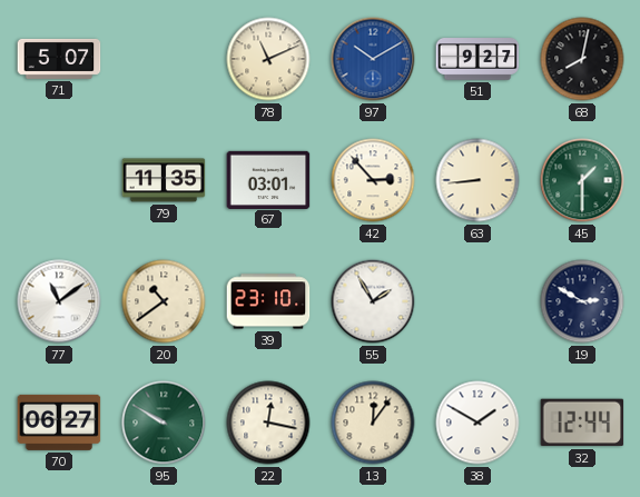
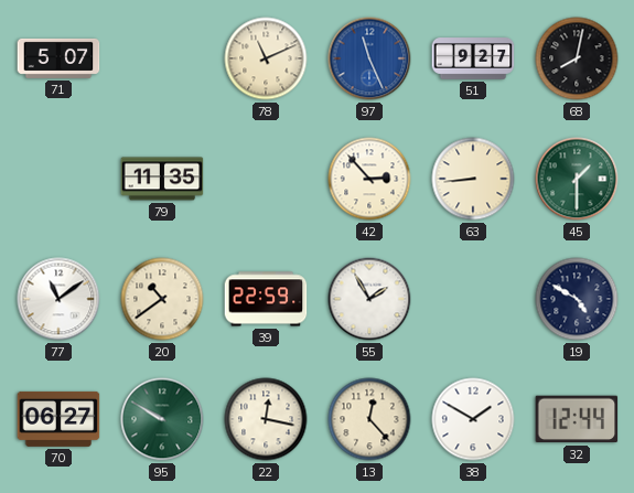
97: 10:10 -> 11:26 (369, 58)
67: 03:01 -> none (268, 179)
39: 23:10 -> 22:59 (266, 299)
19: 2:50 -> 4:50 (577, 299)
13: 12:06 -> 12:23 (369, 419)
